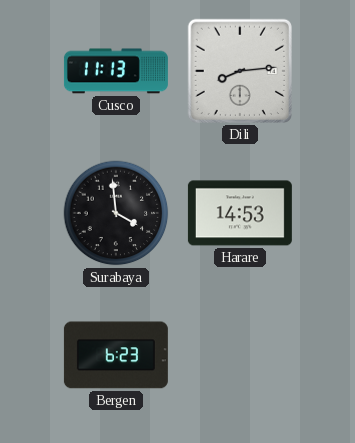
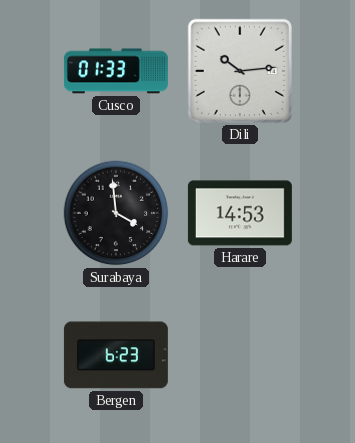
Cusco: 11:13 -> 01:33 (116, 71)
Dili: 8:14 -> 10:14 (240, 71)
